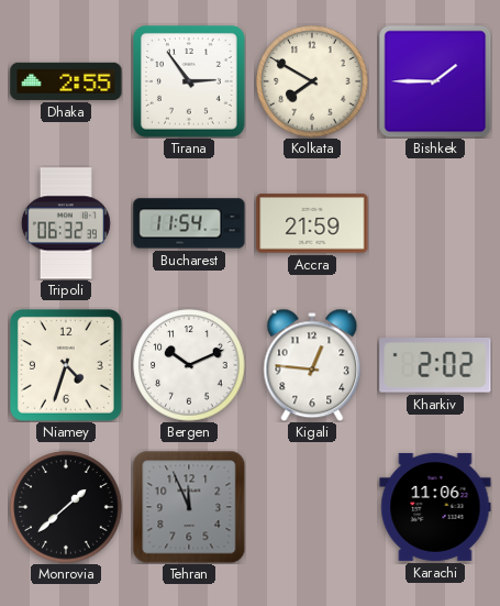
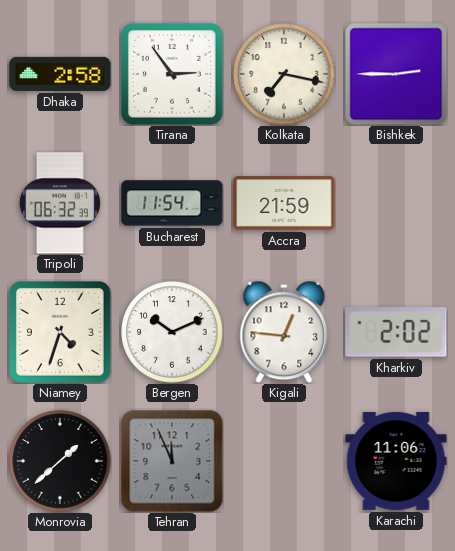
Dhaka: 2:55 -> 2:58 (60, 74)
Kolkata: 7:50 -> 7:17 (284, 74)
Bishkek: 1:45 -> 2:45 (396, 74)
